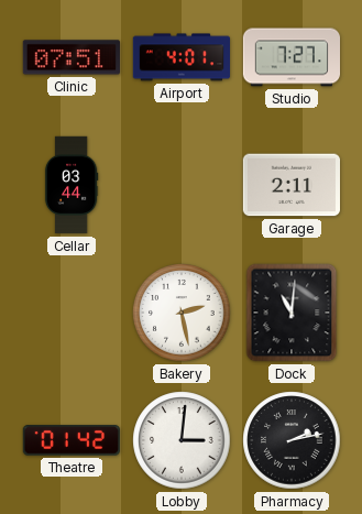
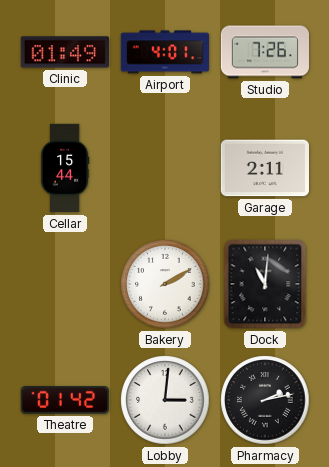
Clinic: 07:51 -> 01:49 (64, 52)
Studio: 7:27 -> 7:26 (264, 52)
Cellar: 03:44 -> 15:44 (65, 168)
Bakery: 2:28 -> 2:10 (165, 284)
